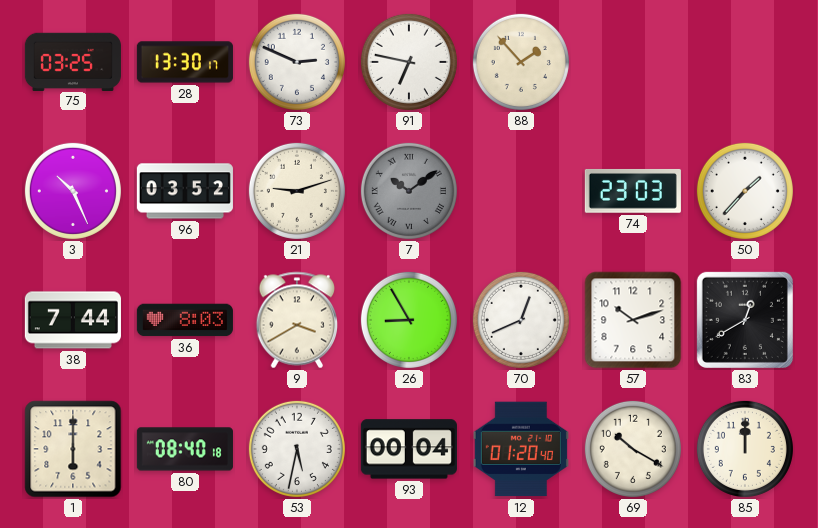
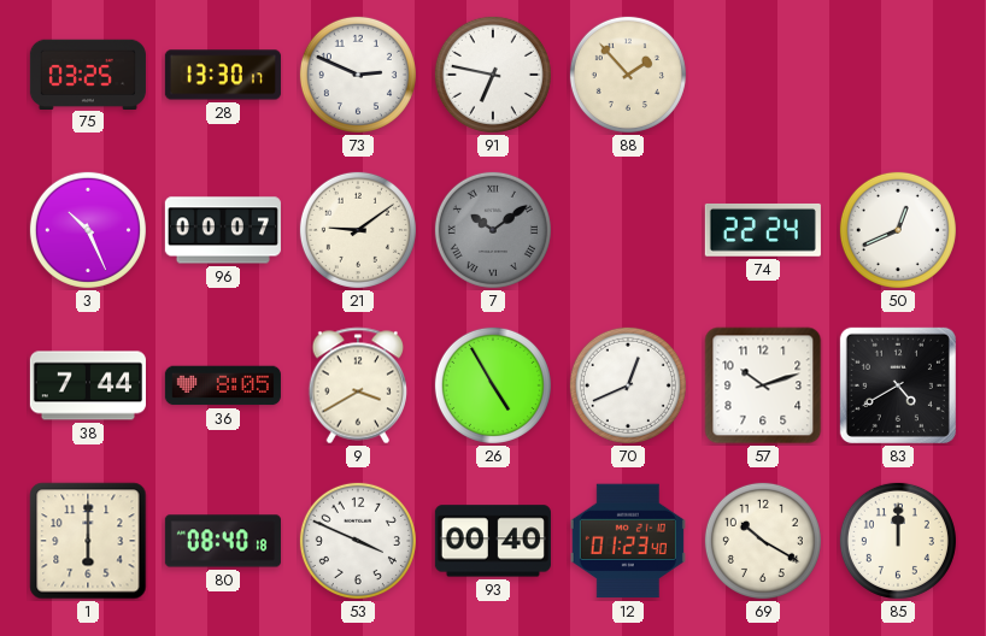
96: 03:52 -> 00:07 (223, 230)
21: 9:12 -> 9:09 (358, 230)
74: 23:03 -> 22:24 (763, 230)
50: 1:37 -> 12:41 (898, 230)
36: 8:03 -> 8:05 (223, 385)
26: 8:55 -> 4:55 (493, 385)
83: 12:40 -> 4:40 (898, 385)
53: 5:32 -> 3:49 (358, 541)
93: 00:04 -> 00:40 (493, 541)
12: 01:20 -> 01:23 (628, 541)
